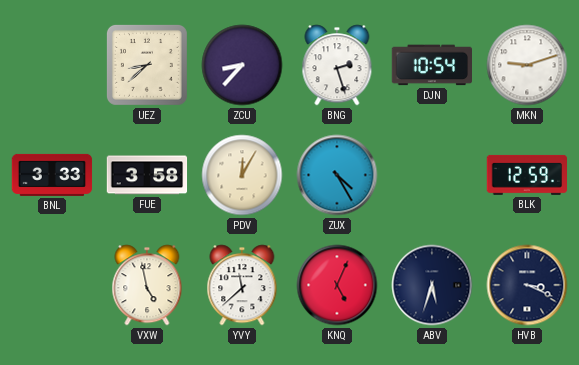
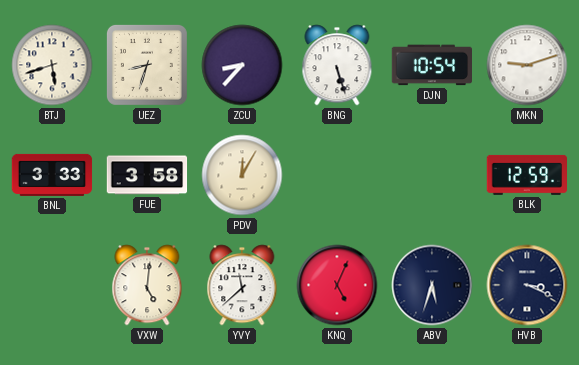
BTJ: none -> 5:42 (52, 65)
UEZ: 8:38 -> 8:33 (147, 65)
BNG: 2:27 -> 5:27 (337, 65)
ZUX: 4:25 -> none (337, 175)
VXW: 4:58 -> 5:01 (147, 285)
